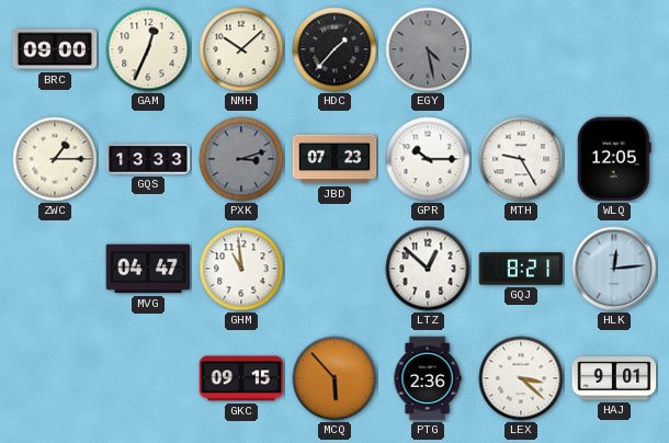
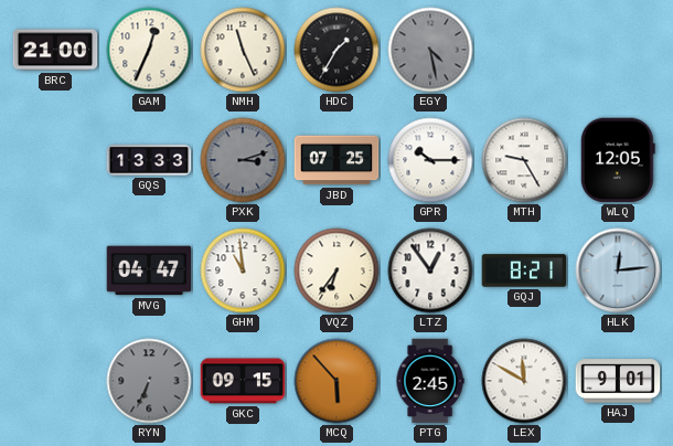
BRC: 09:00 -> 21:00 (55, 50)
NMH: 10:08 -> 11:26 (243, 50)
HDC: 1:37 -> 1:35 (336, 50)
ZWC: 1:15 -> none (55, 159)
JBD: 07:23 -> 07:25 (336, 160)
VQZ: none -> 6:36 (336, 270)
LTZ: 12:52 -> 12:54 (430, 270)
RYN: none -> 6:34 (149, 381)
PTG: 2:36 -> 2:45 (430, 381)
LEX: 3:22 -> 11:50 (524, 381)
